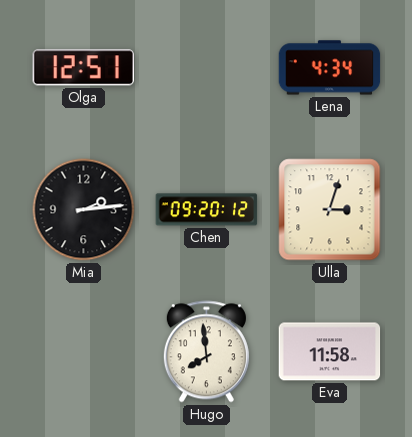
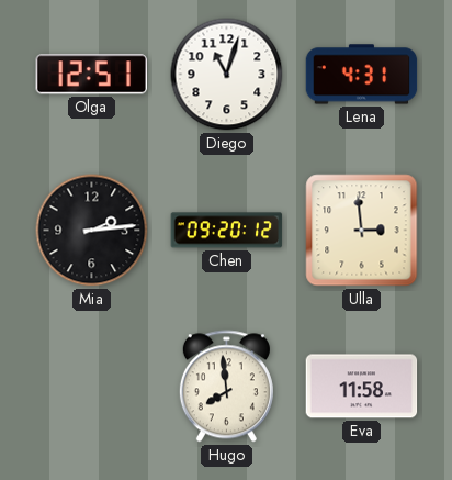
Diego: none -> 11:03 (227, 75)
Lena: 4:34 -> 4:31 (362, 75)
Ulla: 3:03 -> 2:59 (362, 231)
